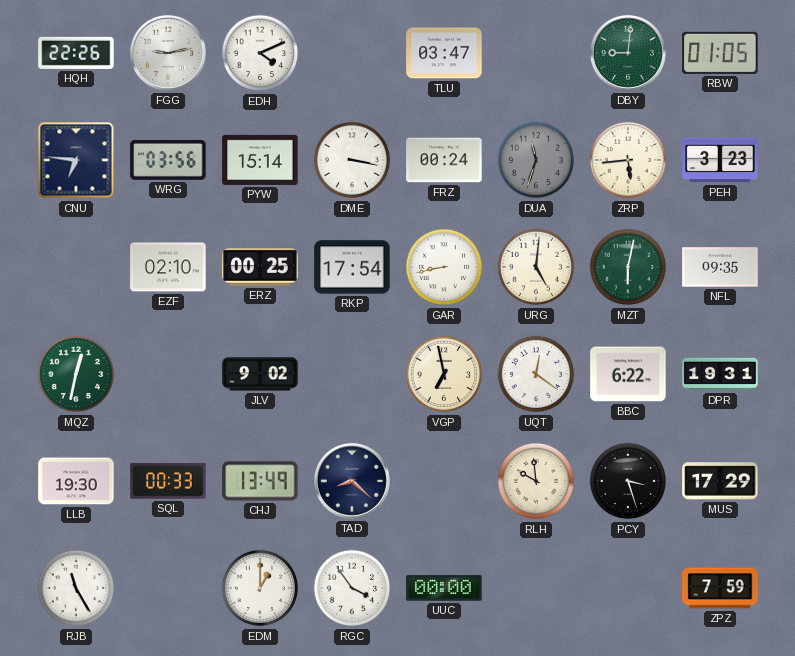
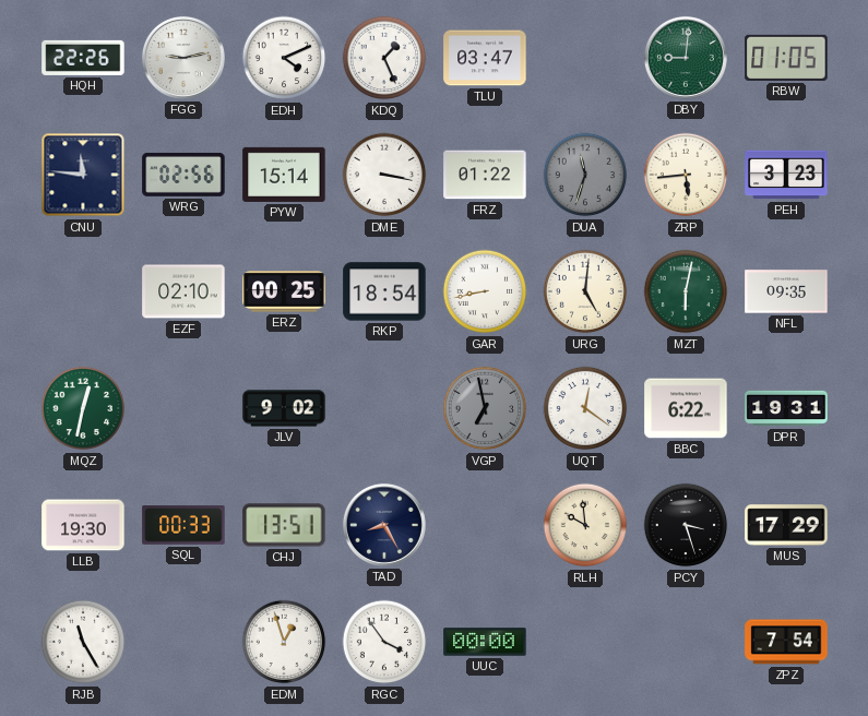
KDQ: none -> 1:26 (384, 58)
CNU: 6:46 -> 11:46 (83, 175)
WRG: 03:56 -> 02:56 (183, 175)
FRZ: 00:24 -> 01:22 (485, 175)
RKP: 17:54 -> 18:54 (384, 291)
VGP dial: cream -> grey (485, 408)
CHJ: 13:49 -> 13:51 (284, 525)
TAD: 8:22 -> 8:25 (384, 525)
EDM: 1:00 -> 12:57 (284, 642)
ZPZ: 7:59 -> 7:54 (786, 642)
